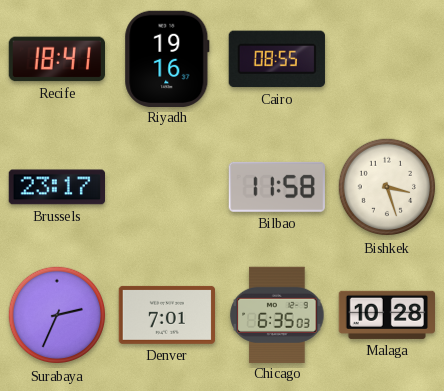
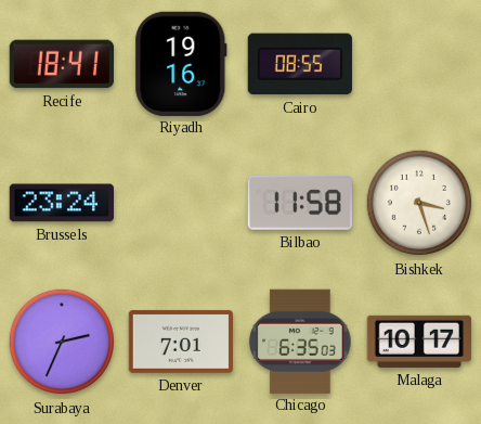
Brussels: 23:17 -> 23:24 (61, 203)
Malaga: 10:28 -> 10:17 (418, 342)
